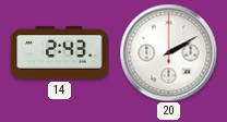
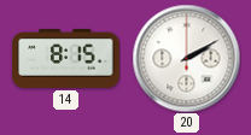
14: 2:43 -> 8:15 (66, 58)
